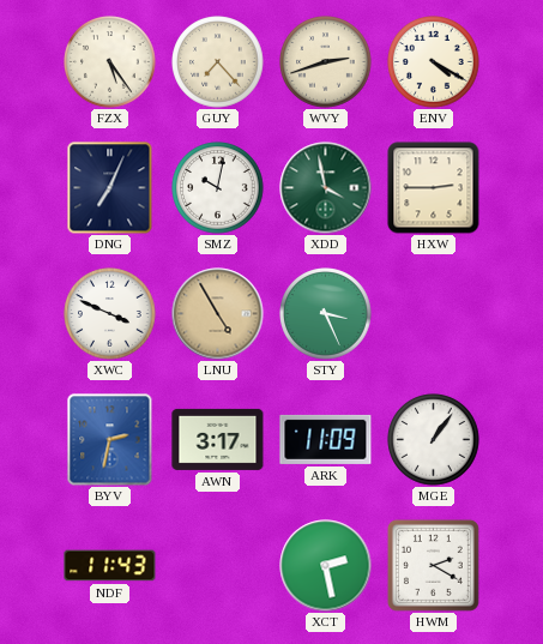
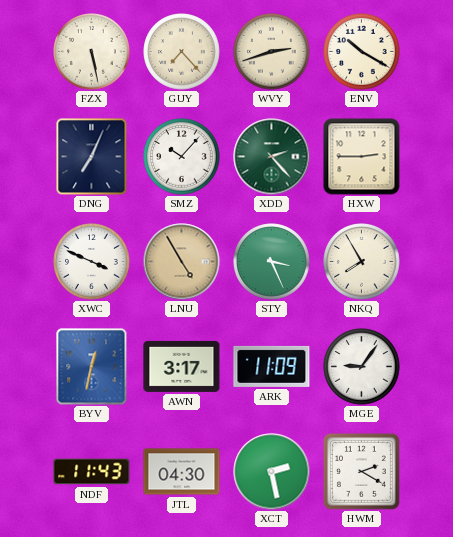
FZX: 5:24 -> 5:28 (92, 52)
ENV: 4:20 -> 10:20 (362, 52)
SMZ: 10:02 -> 10:07 (182, 157)
XDD: 3:58 -> 2:23 (272, 157)
NKQ: none -> 7:55 (362, 262)
BYV: 2:32 -> 12:32 (92, 367)
MGE: 1:06 -> 9:06 (362, 367)
JTL: none -> 04:30 (182, 472)
